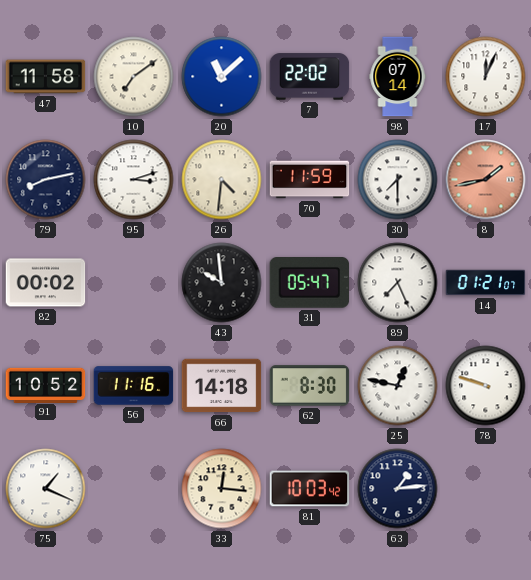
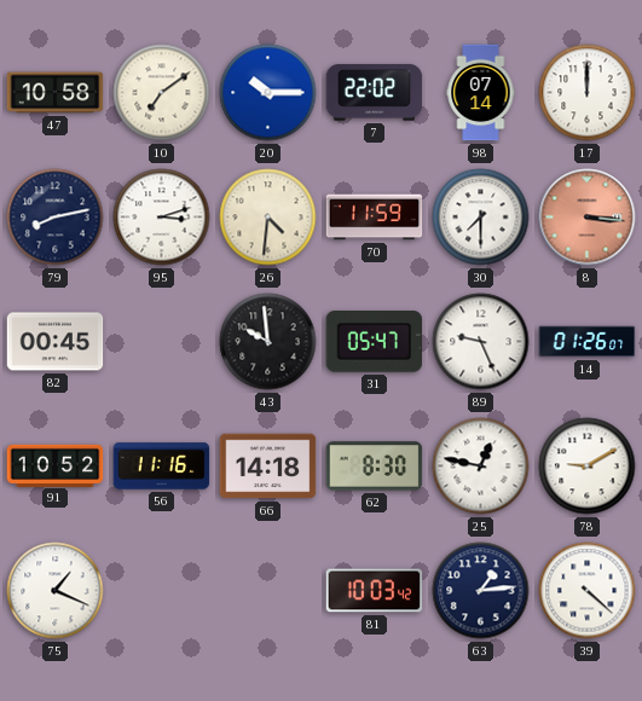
47: 11:58 -> 10:58 (56, 93)
20: 11:08 -> 10:15 (268, 93)
17: 12:04 -> 12:00 (588, 93)
8: 1:43 -> 3:16 (588, 218)
82: 00:02 -> 00:45 (56, 342)
89: 7:26 -> 9:26 (481, 342)
14: 01:21 -> 01:26 (588, 342)
78: 9:48 -> 9:10 (588, 467)
33: 12:16 -> none (222, 489)
39: none -> 4:22 (588, 591)
